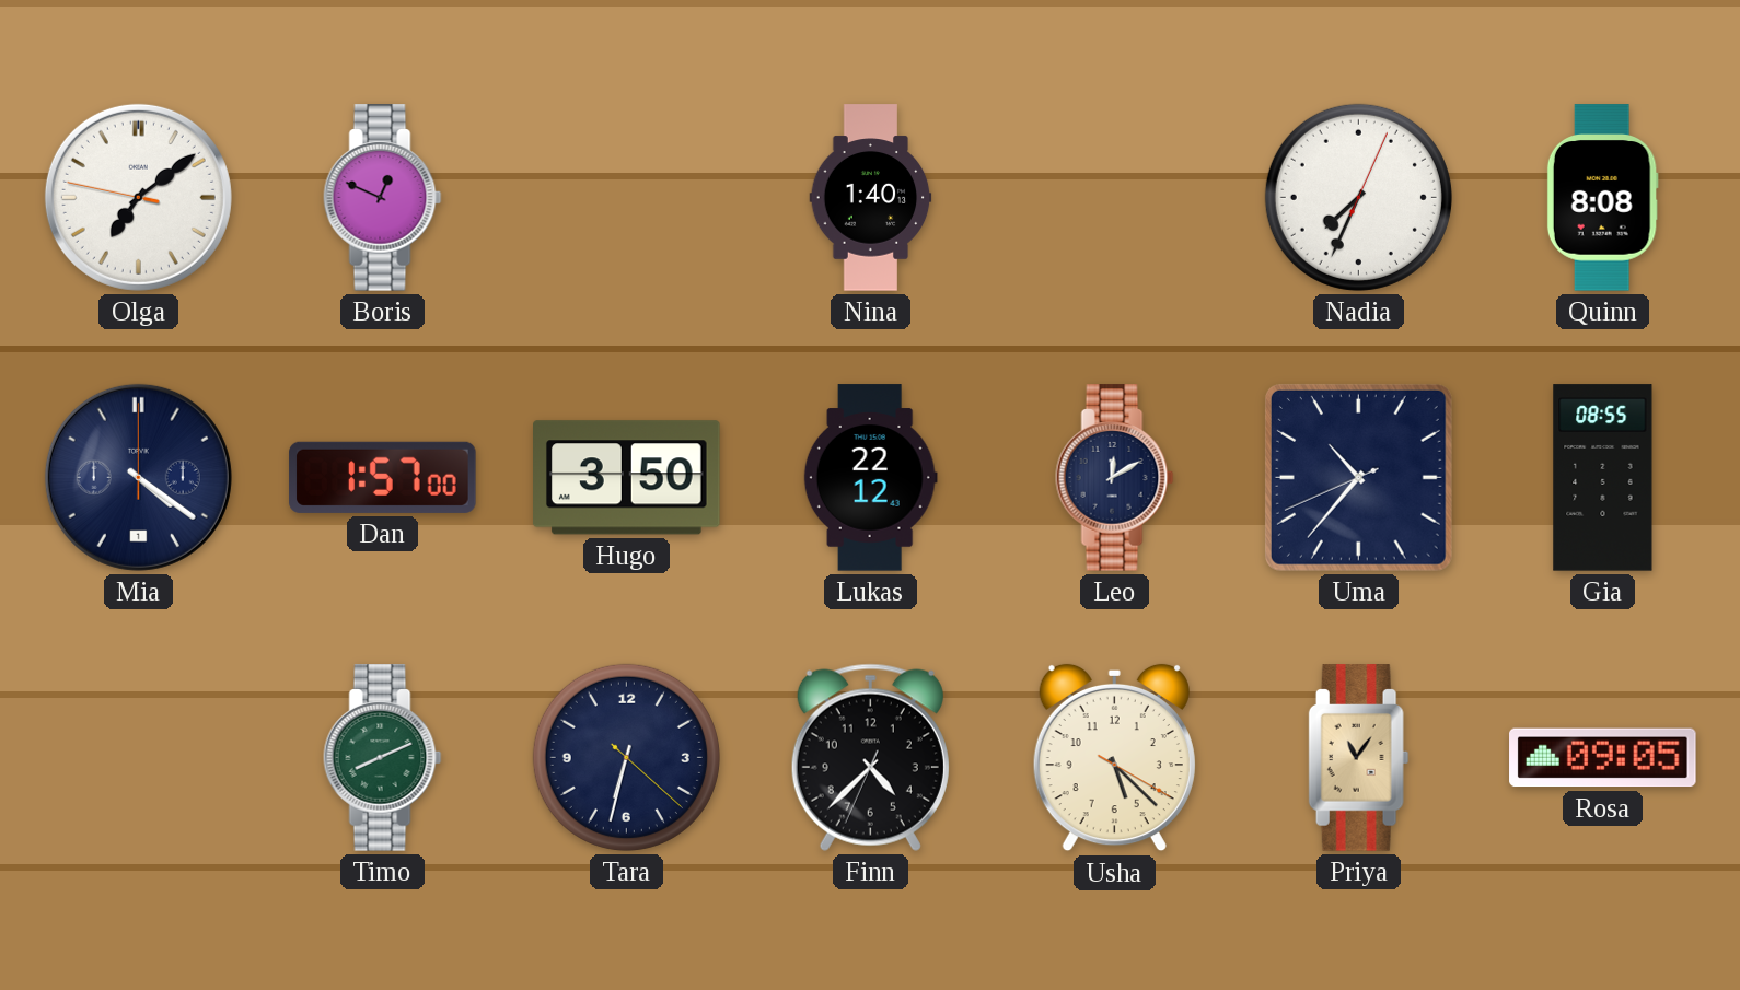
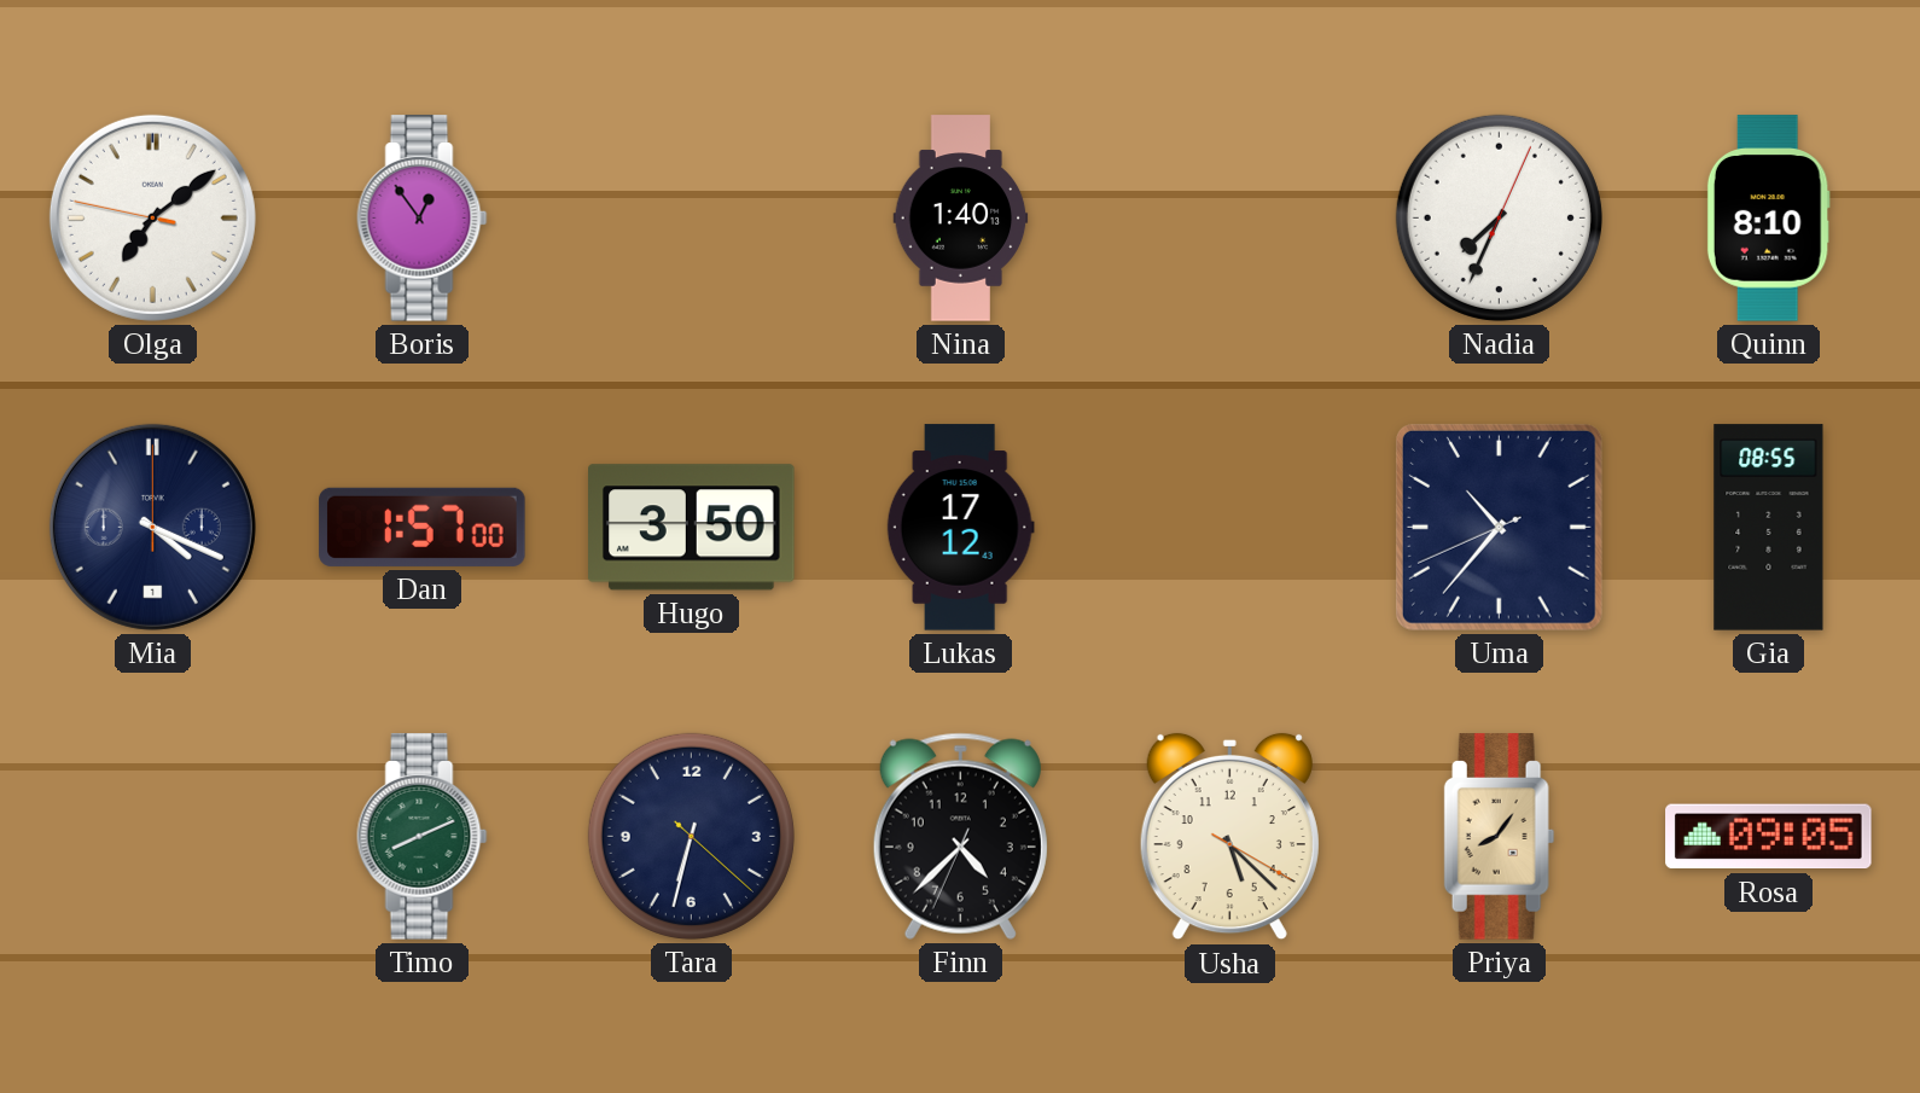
Boris: 12:49 -> 12:54 (423, 219)
Quinn: 8:08 -> 8:10 (1768, 219)
Mia: 4:21 -> 4:19 (152, 527)
Lukas: 22:12 -> 17:12 (960, 528)
Leo: 12:10 -> none (1115, 478)
Priya: 11:06 -> 8:06 (1500, 837)
